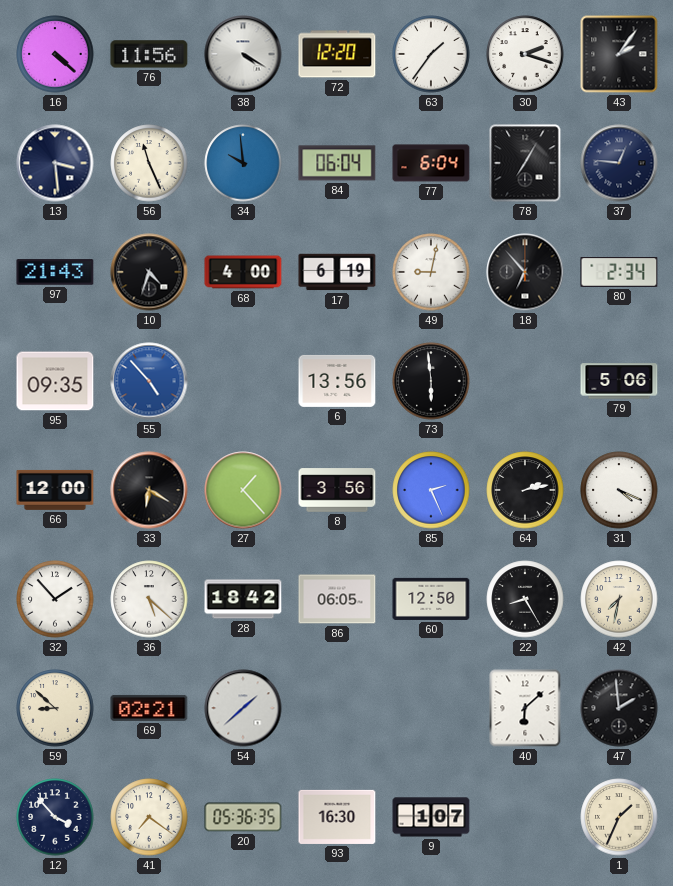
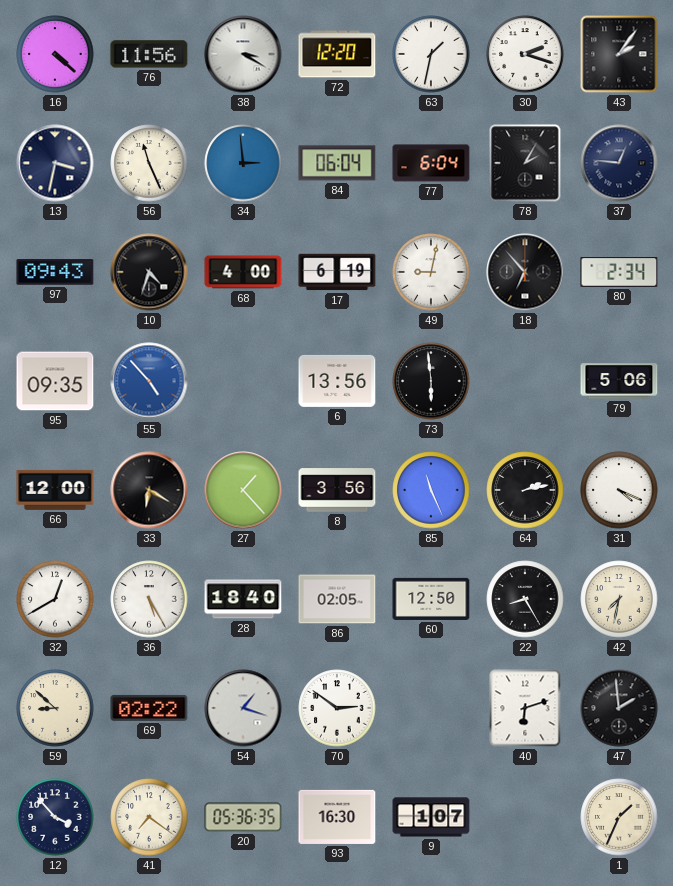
38: 4:20 -> 3:20 (243, 54)
63: 1:36 -> 1:32 (431, 54)
13: 3:29 -> 3:32 (55, 163)
34: 9:59 -> 2:59 (243, 163)
78: 7:05 -> 2:05 (525, 163)
97: 21:43 -> 09:43 (55, 272)
85: 2:26 -> 11:26 (431, 490)
32: 1:53 -> 12:40 (55, 599)
36: 5:22 -> 5:25 (149, 599)
28: 18:42 -> 18:40 (243, 599)
86: 06:05 -> 02:05 (337, 599)
69: 02:21 -> 02:22 (149, 708)
54: 1:38 -> 1:18 (243, 708)
70: none -> 2:51 (337, 708)
40: 6:08 -> 6:12 (525, 708)
